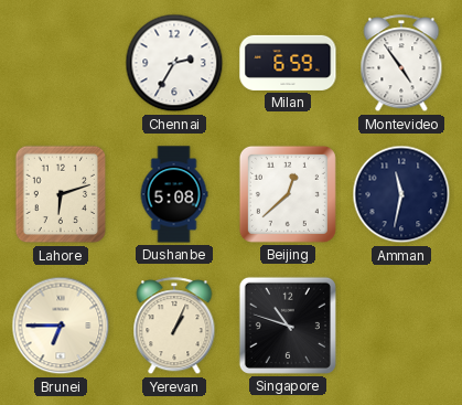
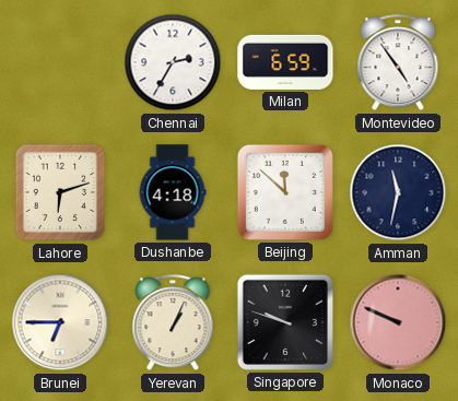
Dushanbe: 5:08 -> 4:18 (173, 192)
Beijing: 12:38 -> 11:52 (285, 192)
Singapore: 10:48 -> 9:48 (285, 322)
Monaco: none -> 9:49 (398, 322)
